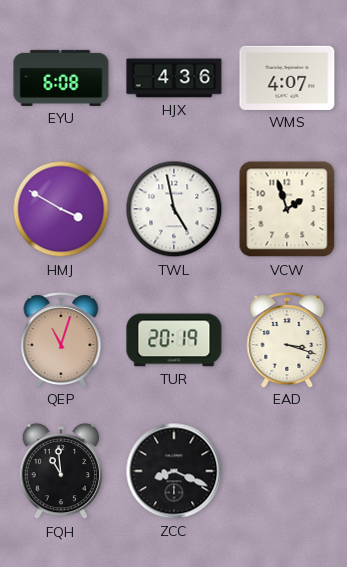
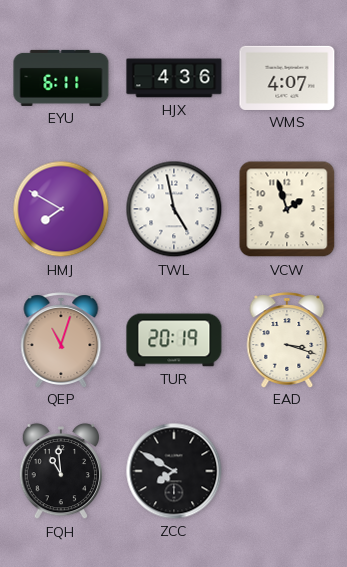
EYU: 6:08 -> 6:11 (61, 78)
HMJ: 3:50 -> 7:50 (61, 209)
ZCC: 8:19 -> 7:50 (174, 471)
